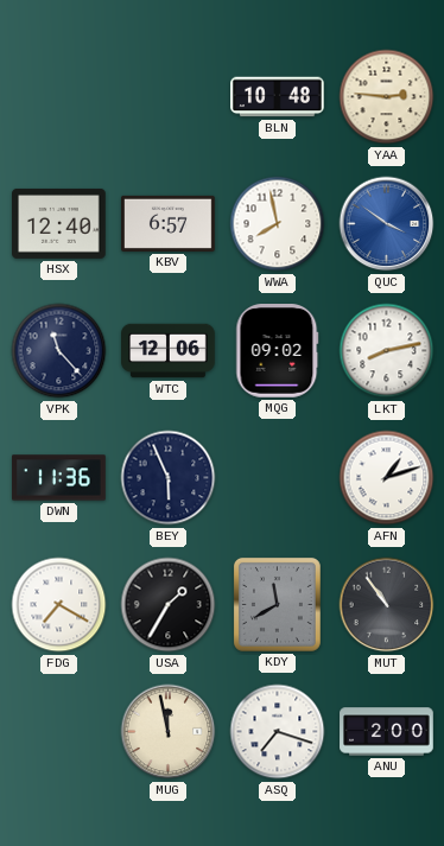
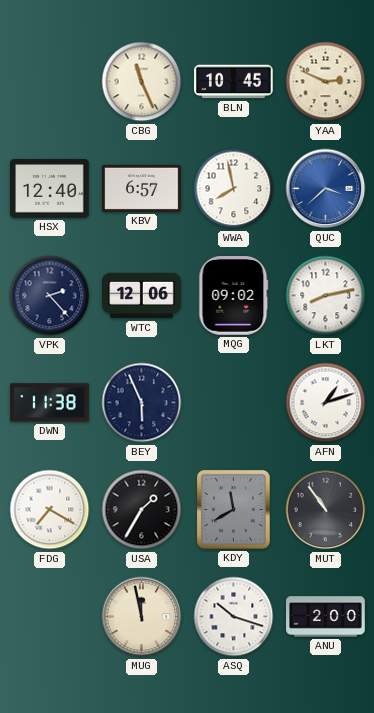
CBG: none -> 11:26 (142, 82)
BLN: 10:48 -> 10:45 (234, 82)
YAA: 2:46 -> 2:49 (326, 82)
QUC: 3:51 -> 3:38 (326, 189)
VPK: 11:23 -> 2:23 (50, 296)
DWN: 11:36 -> 11:38 (50, 403)
ASQ: 7:18 -> 10:18 (234, 617)
